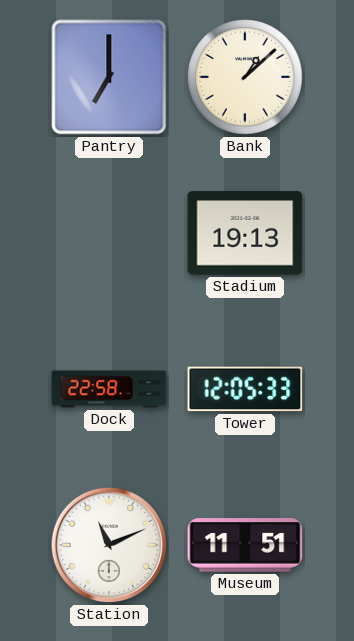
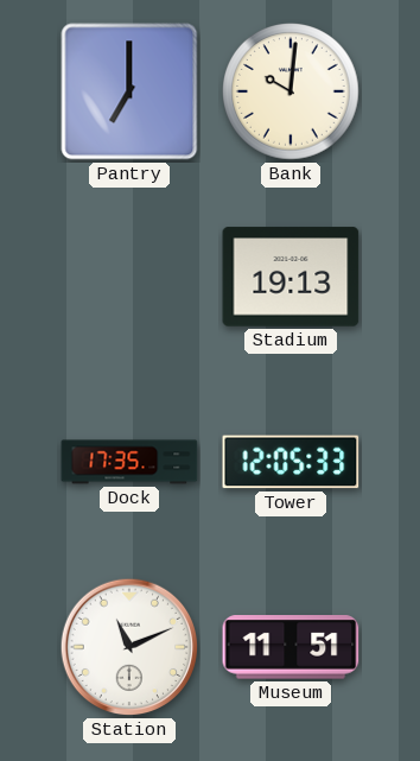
Bank: 1:08 -> 10:01 (292, 93)
Dock: 22:58 -> 17:35 (129, 462)
